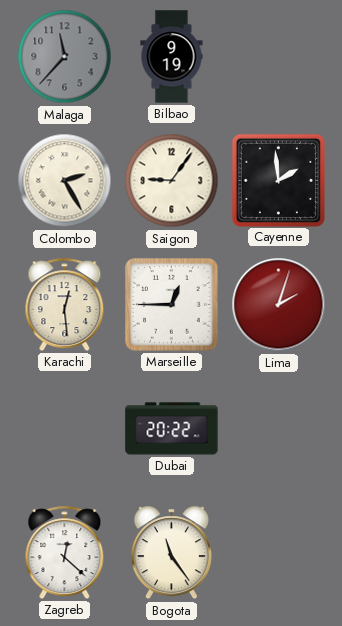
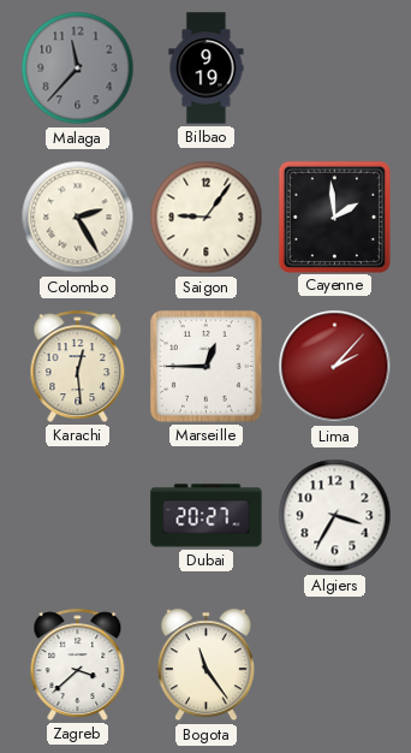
Lima: 2:03 -> 2:07 (335, 367)
Dubai: 20:22 -> 20:27 (207, 516)
Algiers: none -> 3:35 (335, 516)
Zagreb: 12:22 -> 3:38 (78, 664)
